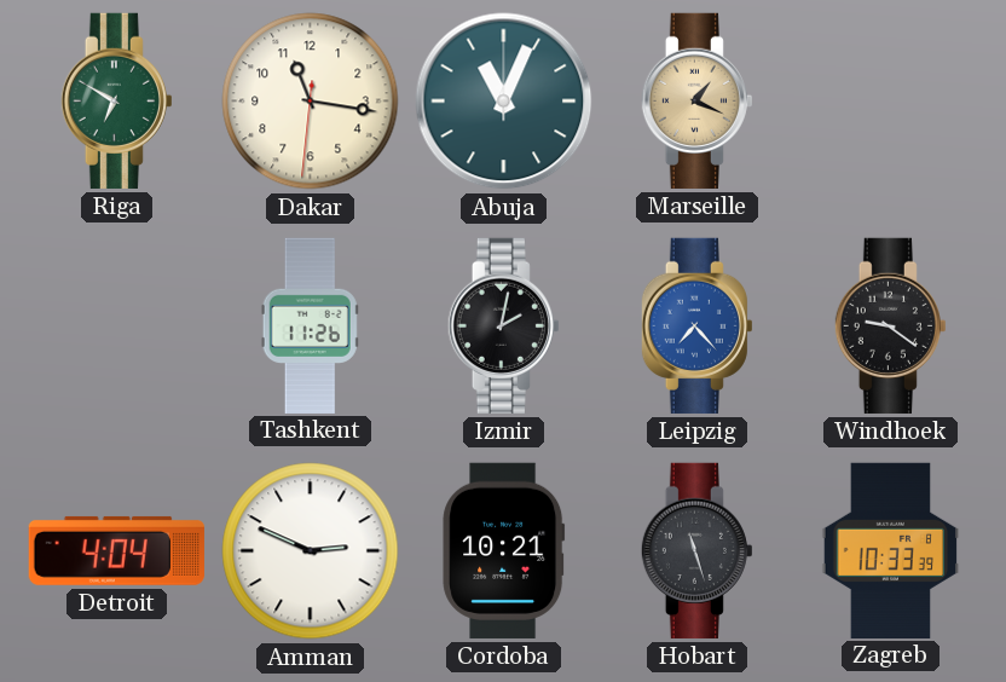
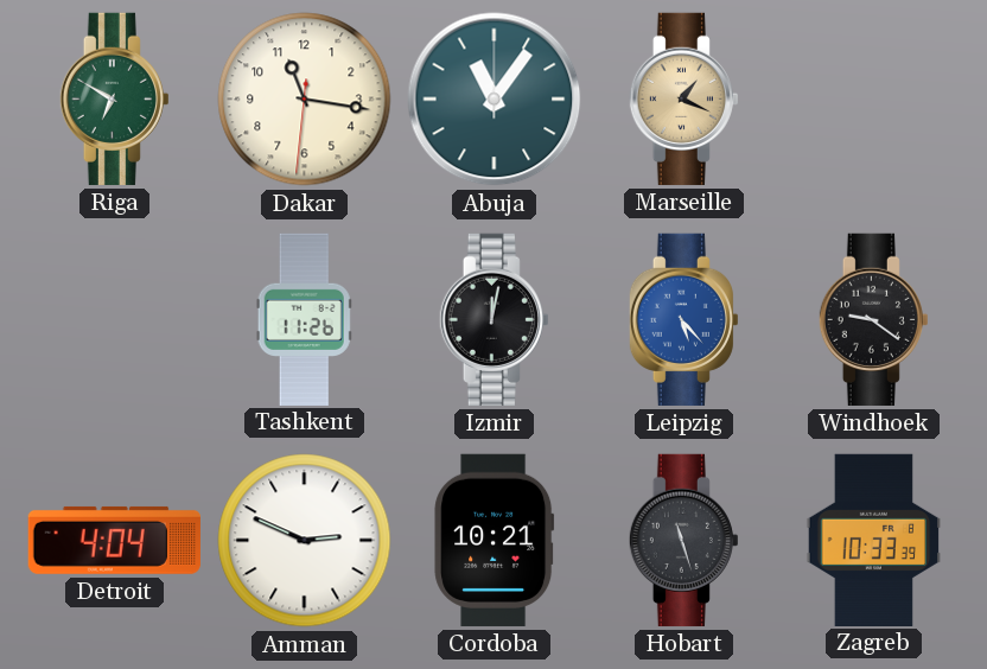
Abuja: 11:04 -> 11:06 (495, 100)
Izmir: 2:02 -> 12:02 (493, 319)
Leipzig: 7:23 -> 5:23 (683, 319)
